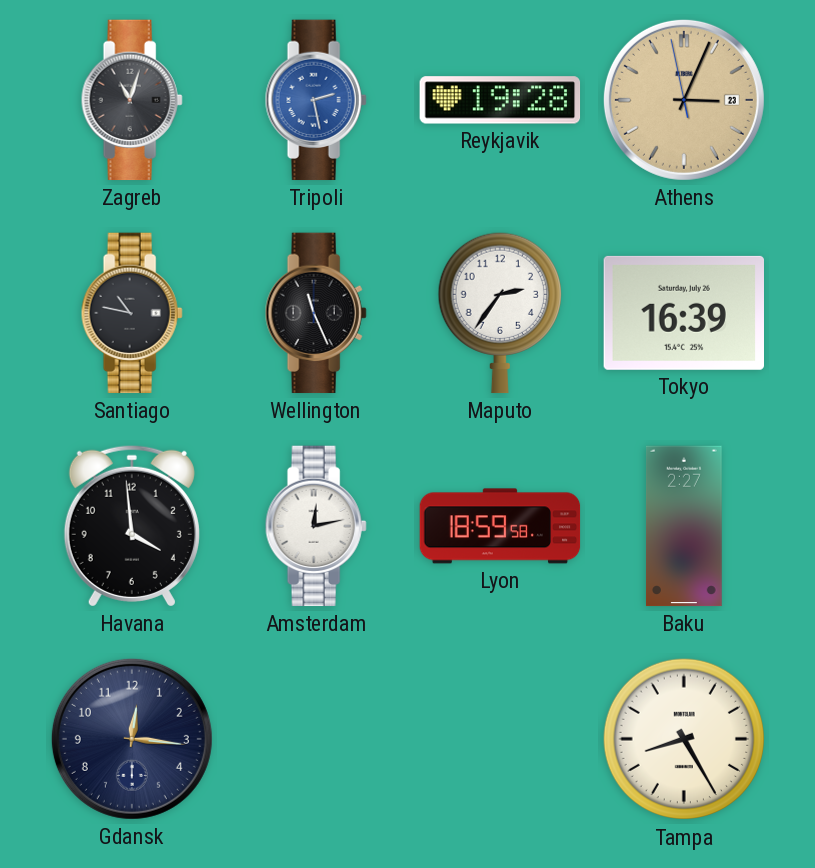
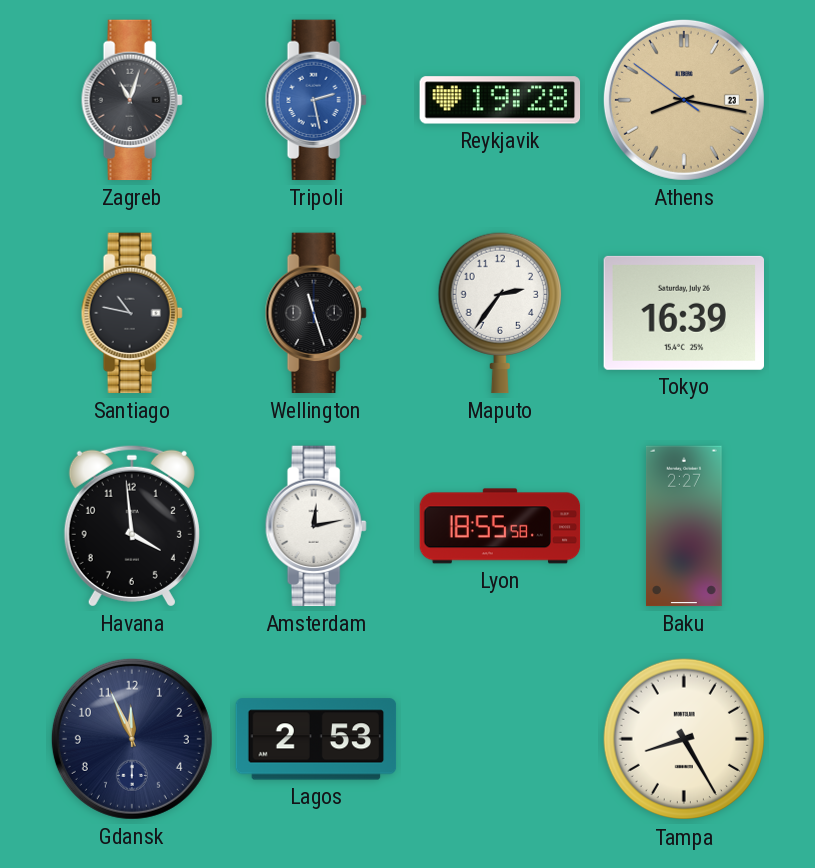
Athens: 3:03 -> 8:16 (684, 100)
Wellington: 11:26 -> 11:27 (316, 313)
Lyon: 18:59 -> 18:55 (500, 526)
Gdansk: 12:16 -> 11:56 (132, 739)
Lagos: none -> 2:53 (316, 739)
